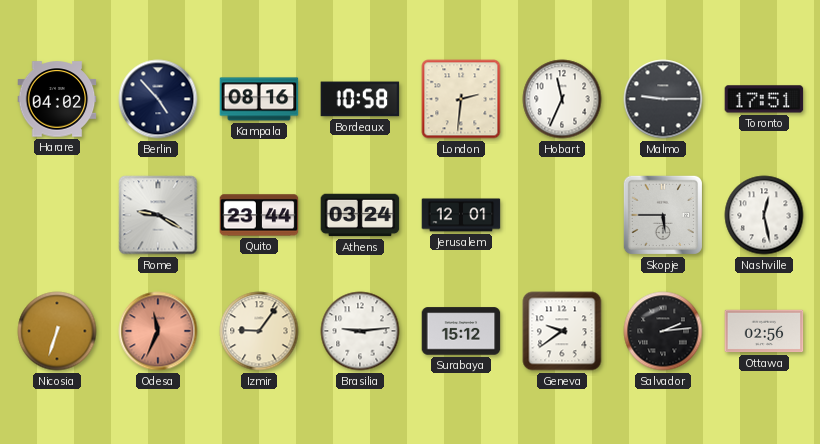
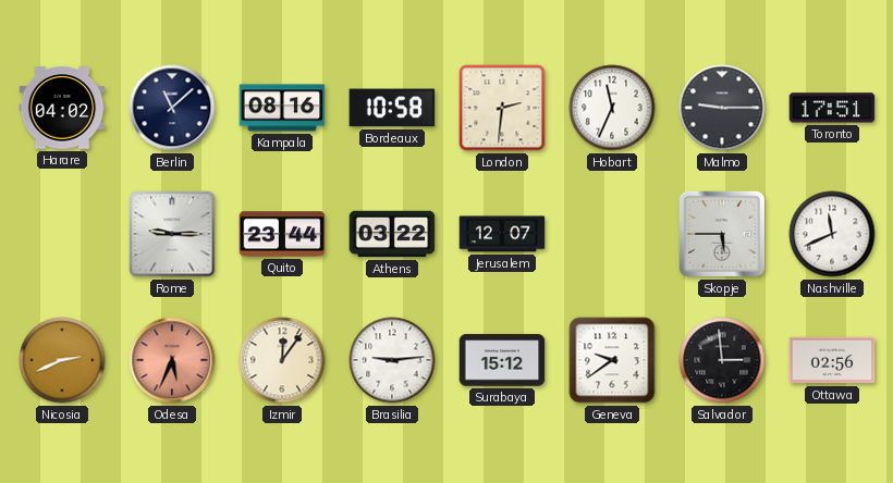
Berlin: 4:53 -> 11:08 (172, 108)
Rome: 9:20 -> 9:15 (172, 234)
Athens: 03:24 -> 03:22 (392, 234)
Jerusalem: 12:01 -> 12:07 (502, 234)
Nashville: 12:28 -> 11:41 (832, 234)
Nicosia: 6:33 -> 2:41 (62, 360)
Odesa: 11:34 -> 5:34 (172, 360)
Izmir: 9:06 -> 12:06 (282, 360)
Salvador: 2:14 -> 2:59 (722, 360)
